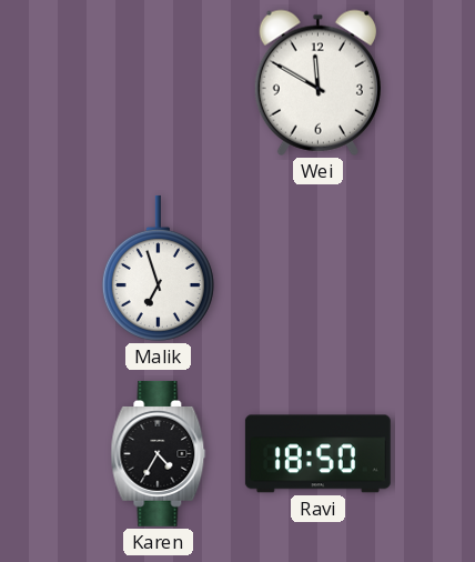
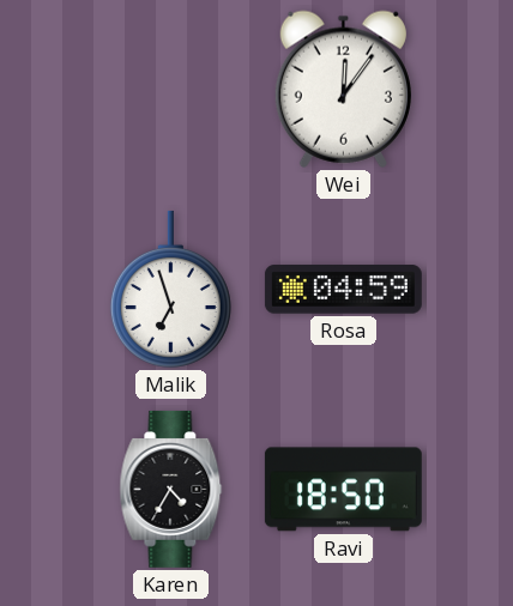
Wei: 11:50 -> 12:06 (343, 89)
Rosa: none -> 04:59 (343, 290)
